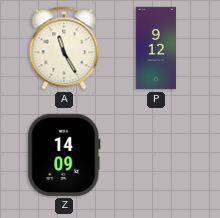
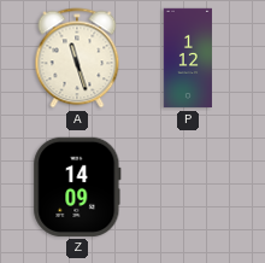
A: 11:25 -> 11:27 (77, 58)
P: 9:12 -> 1:12 (188, 58)
